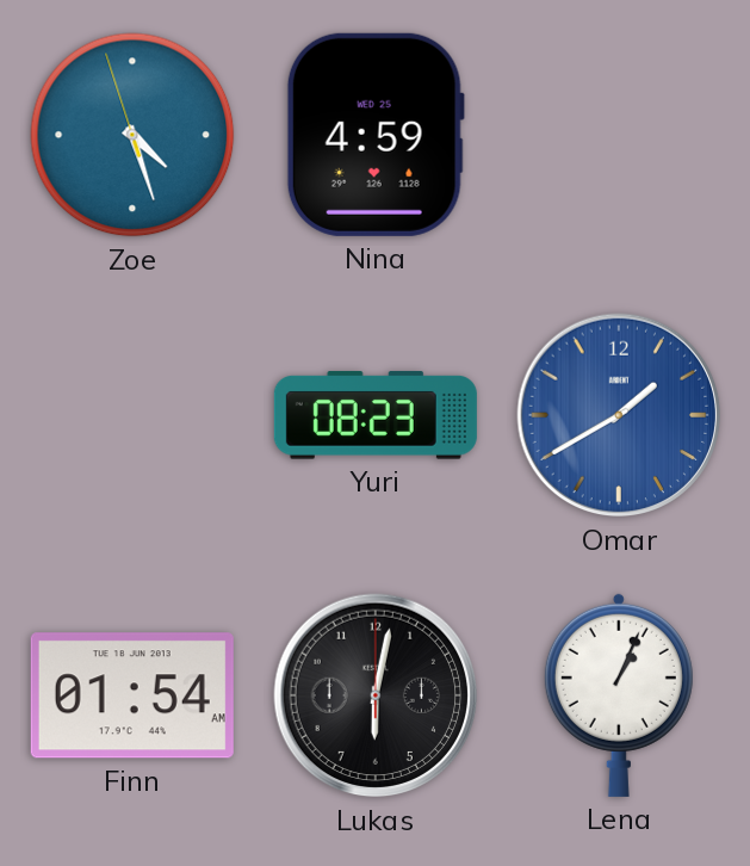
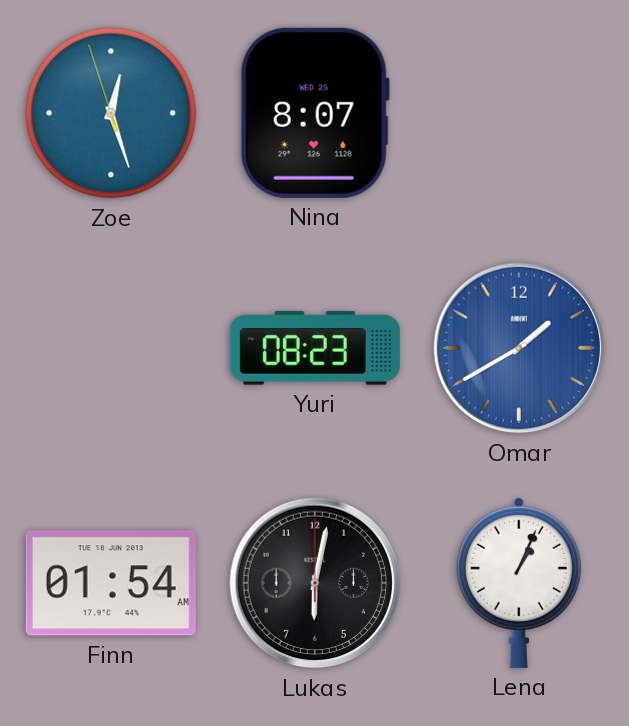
Zoe: 4:26 -> 12:26 (111, 113)
Nina: 4:59 -> 8:07 (315, 113)
